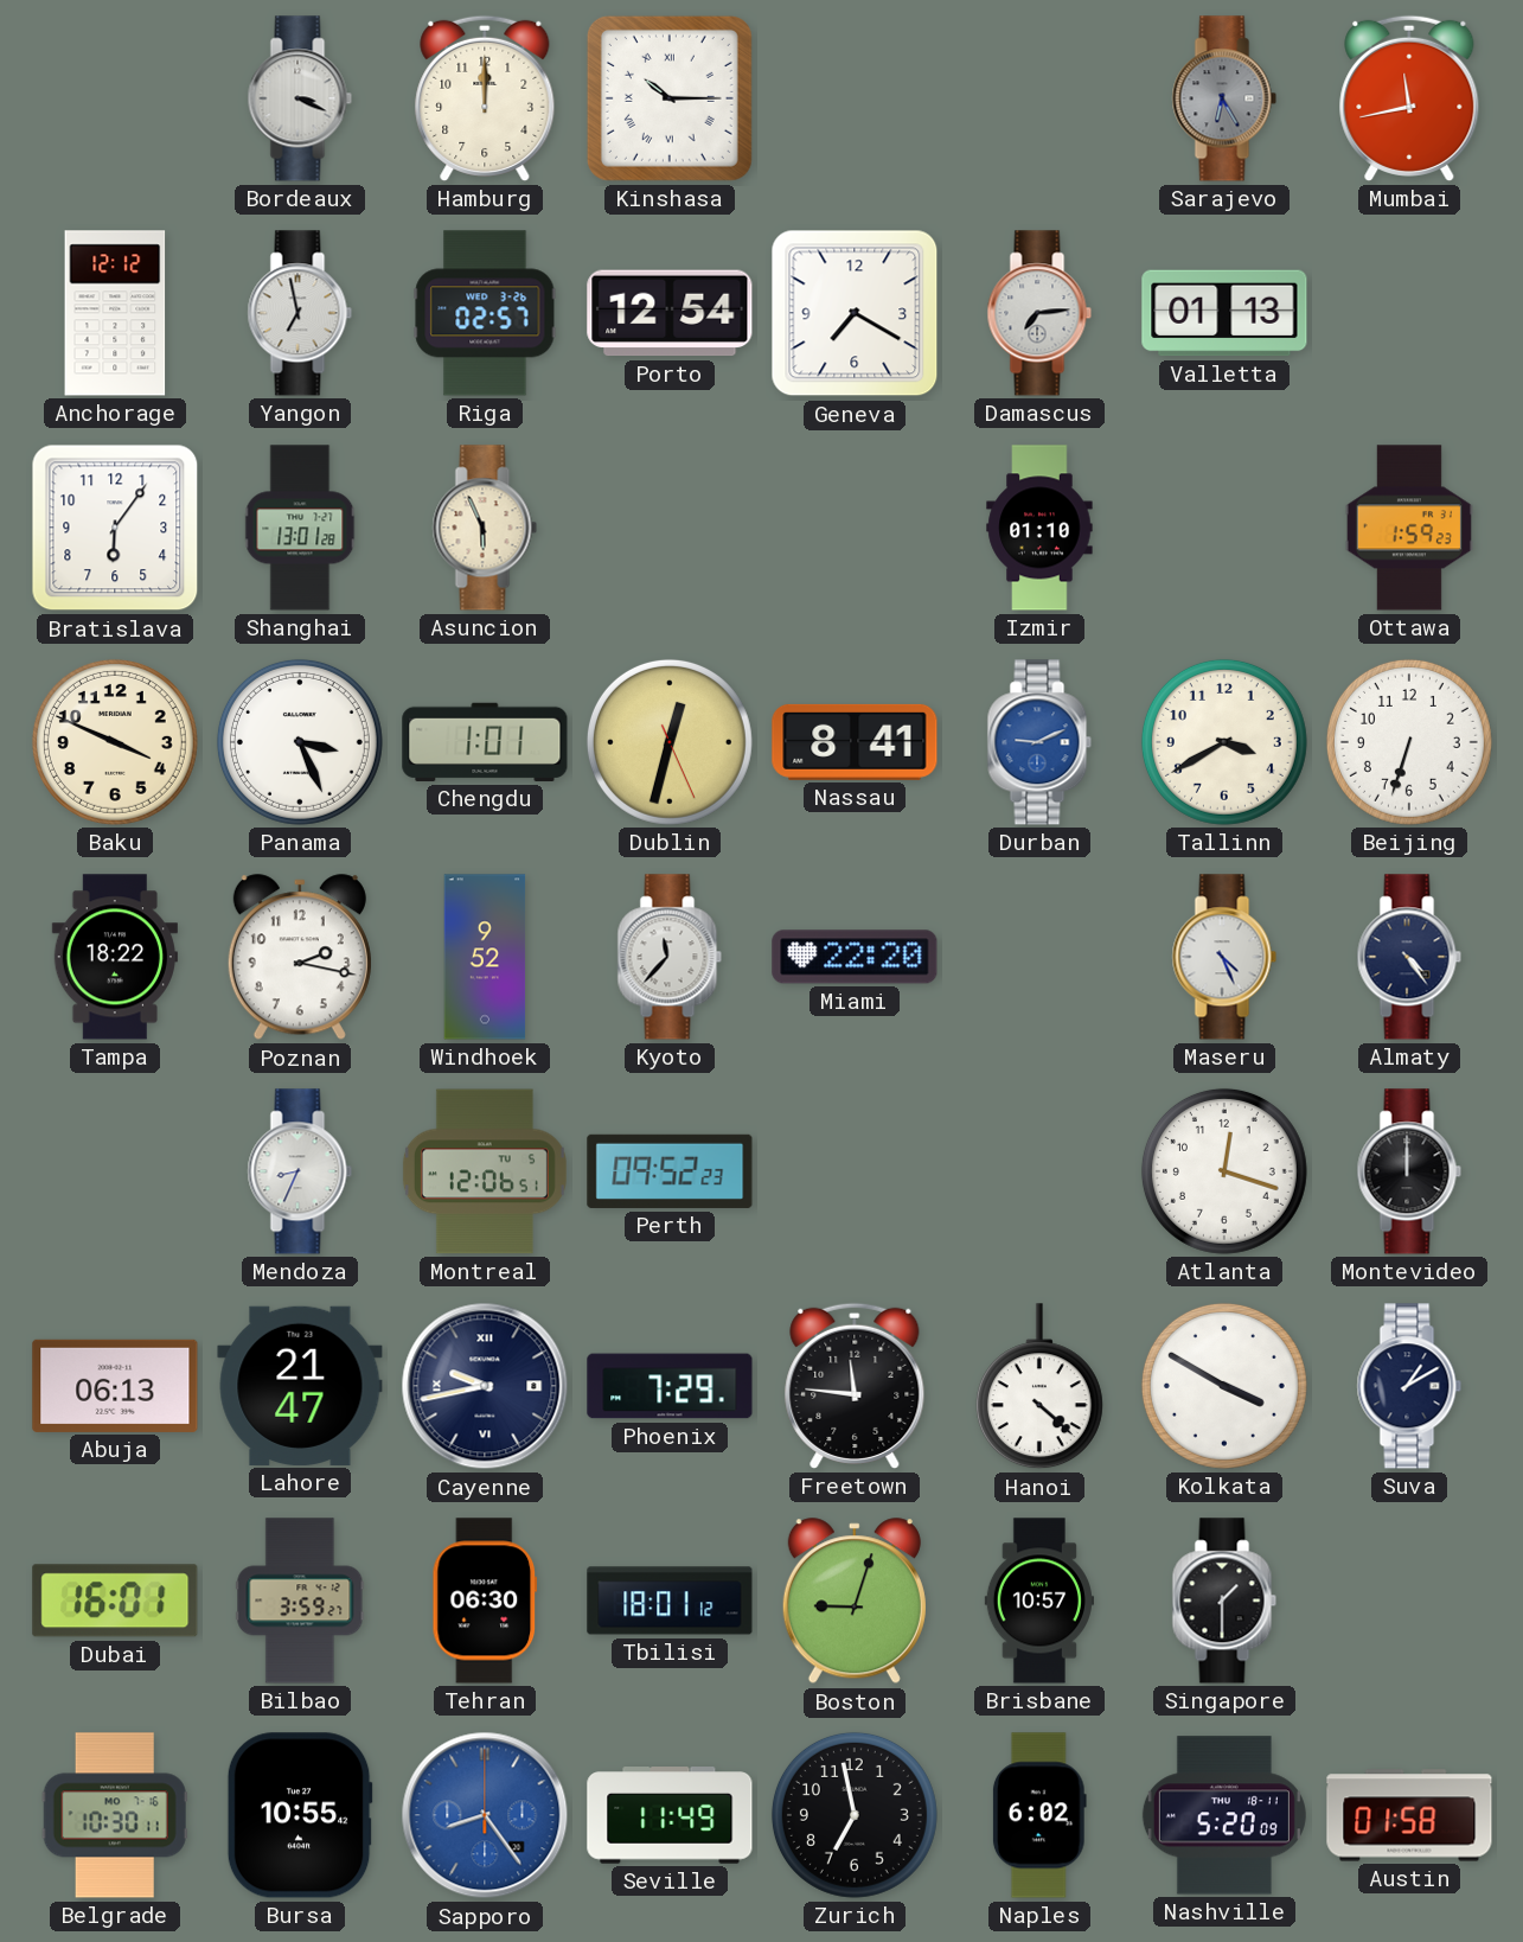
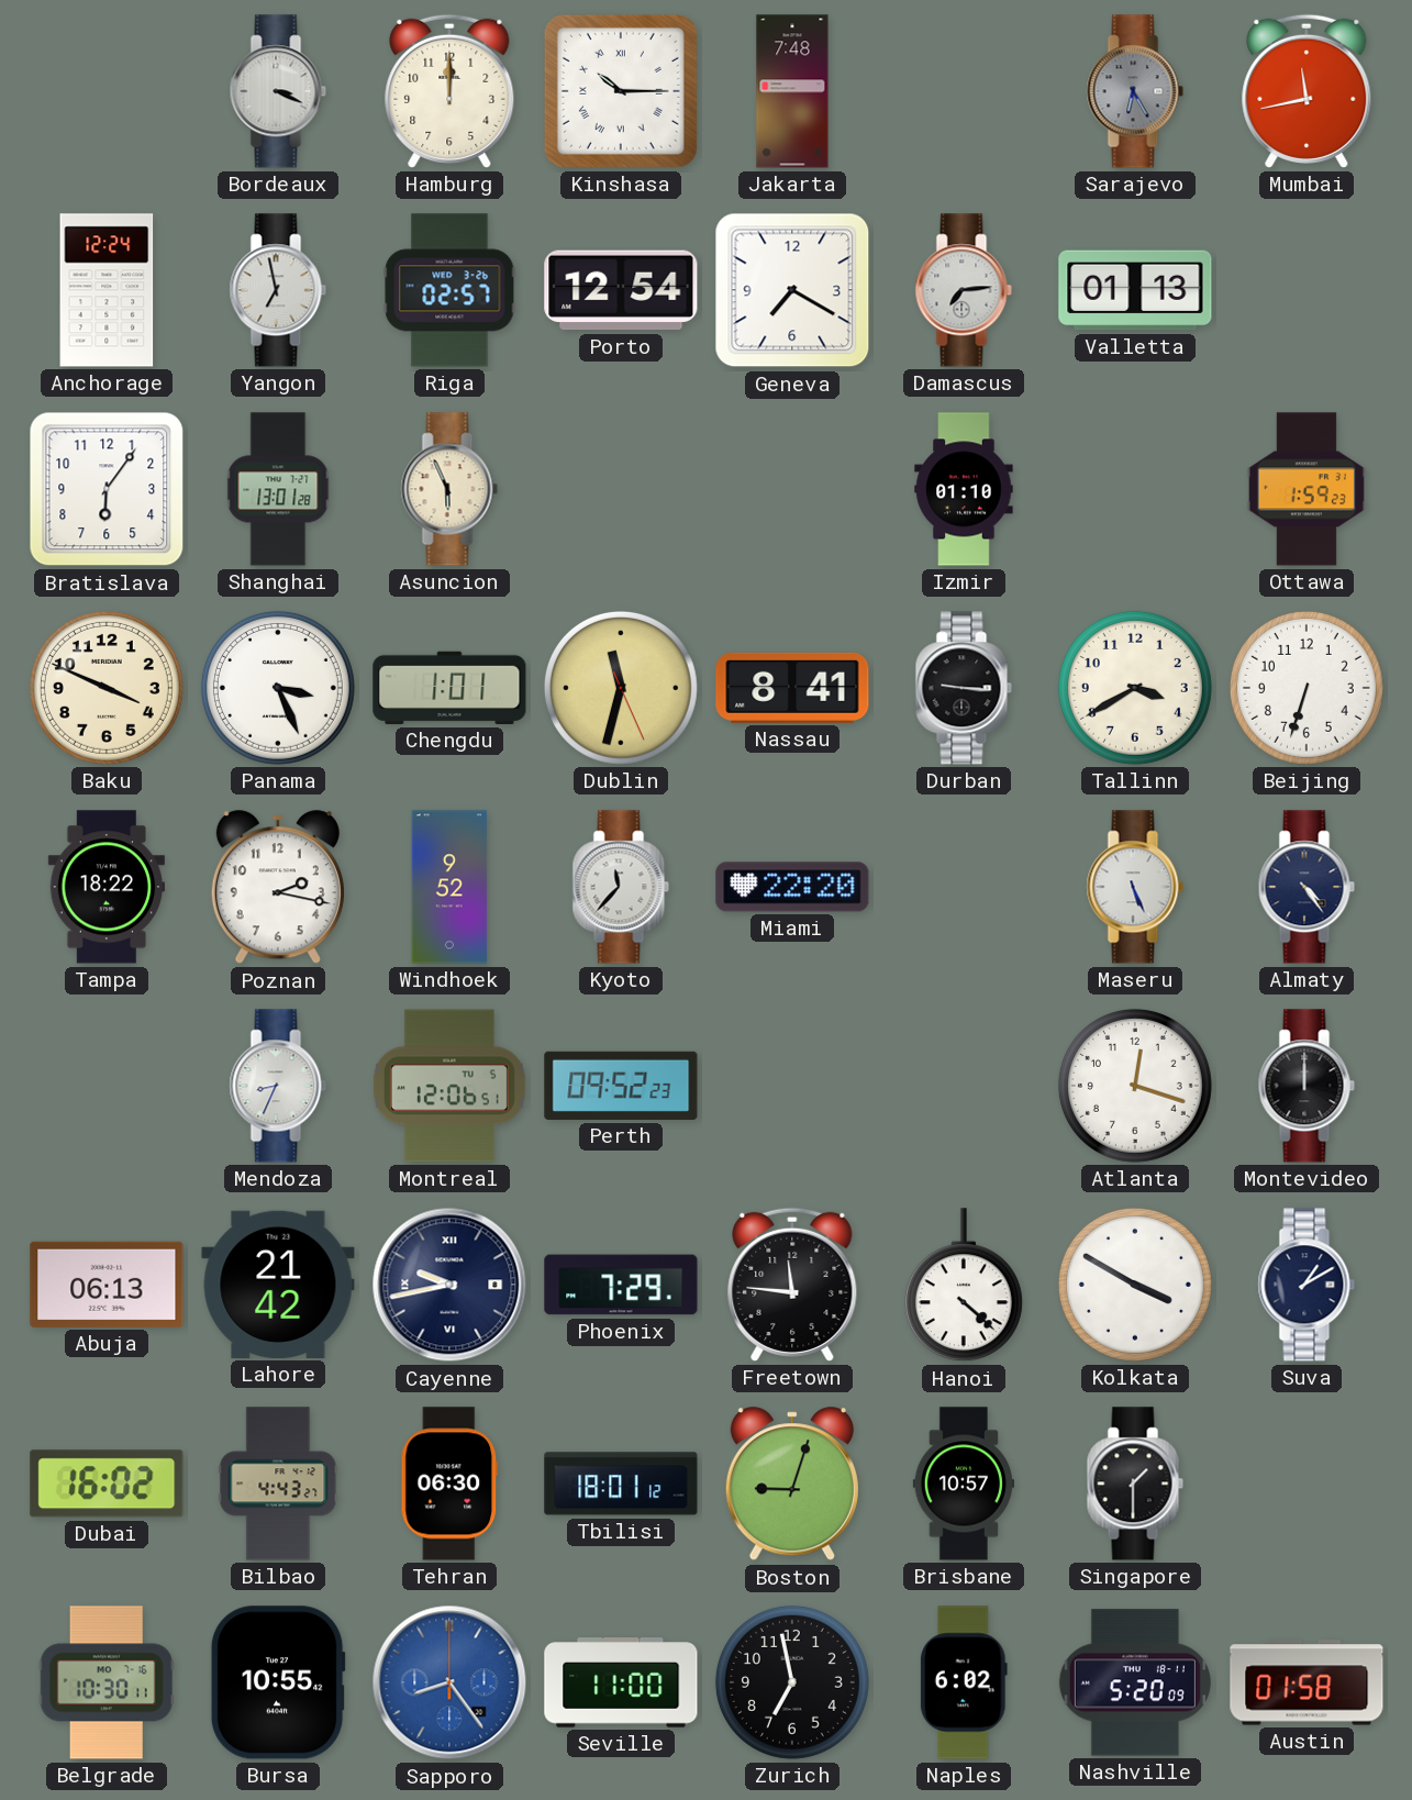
Jakarta: none -> 7:48 (792, 91)
Anchorage: 12:12 -> 12:24 (107, 290)
Dublin: 12:32 -> 11:32 (621, 688)
Durban: 9:11 -> 9:16 (964, 688)
Durban dial: blue -> black (964, 688)
Maseru: 4:26 -> 5:26 (1135, 887)
Lahore: 21:47 -> 21:42 (278, 1285)
Dubai: 16:01 -> 16:02 (107, 1484)
Bilbao: 3:59 -> 4:43 (278, 1484)
Seville: 11:49 -> 11:00 (621, 1682)
